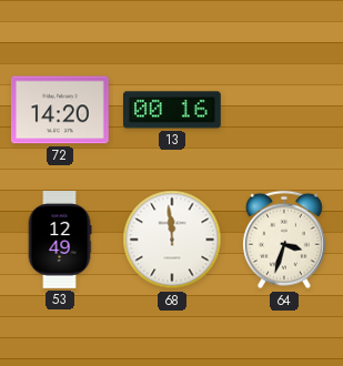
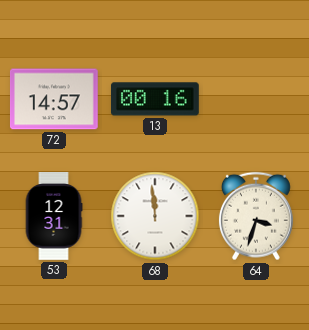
72: 14:20 -> 14:57 (54, 99)
53: 12:49 -> 12:31 (54, 216)
